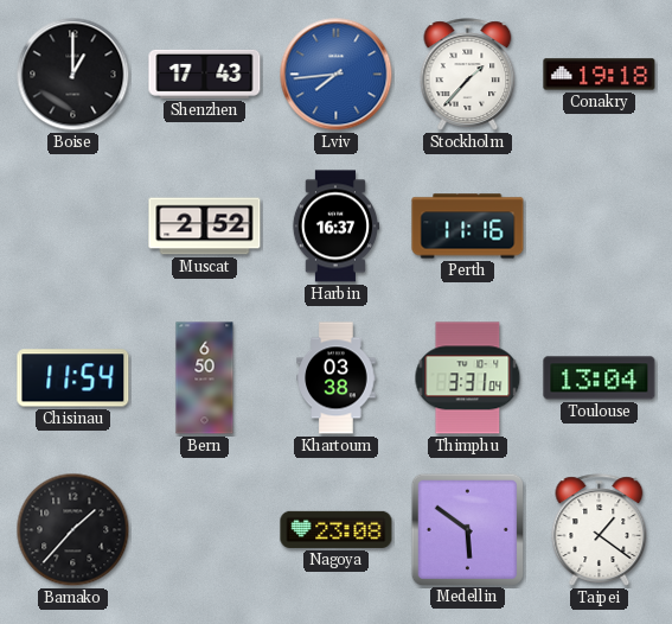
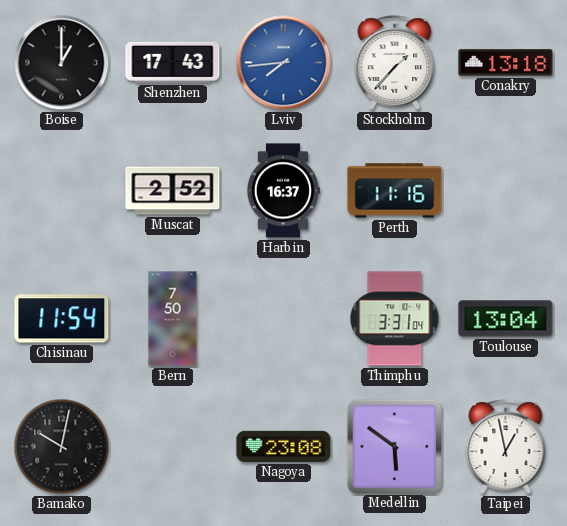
Conakry: 19:18 -> 13:18 (506, 63)
Bern: 6:50 -> 7:50 (173, 319)
Khartoum: 03:38 -> none (337, 378)
Bamako: 1:37 -> 10:02 (62, 447)
Taipei: 1:21 -> 12:58 (506, 447)
